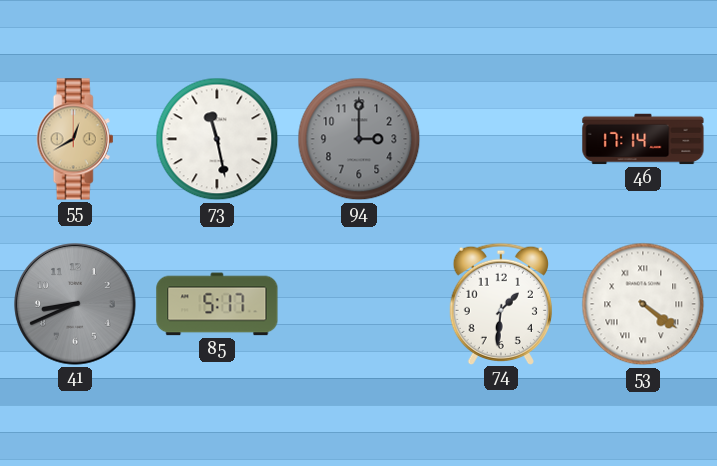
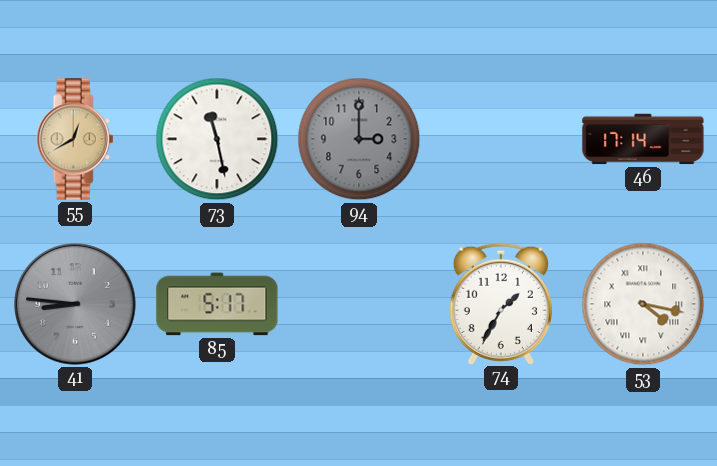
41: 8:41 -> 8:46 (75, 304)
74: 1:31 -> 1:35 (501, 303)
53: 4:21 -> 4:17 (643, 304)
